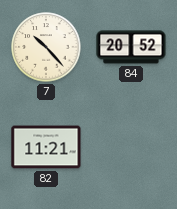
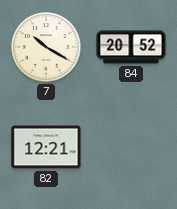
7: 10:23 -> 10:20 (46, 47)
82: 11:21 -> 12:21 (46, 147)
